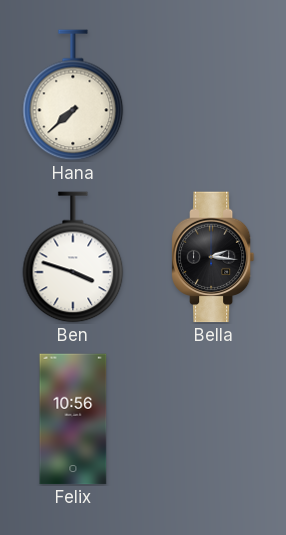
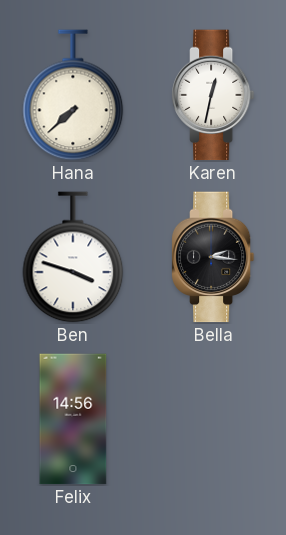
Karen: none -> 12:32 (213, 95)
Felix: 10:56 -> 14:56 (73, 419)
